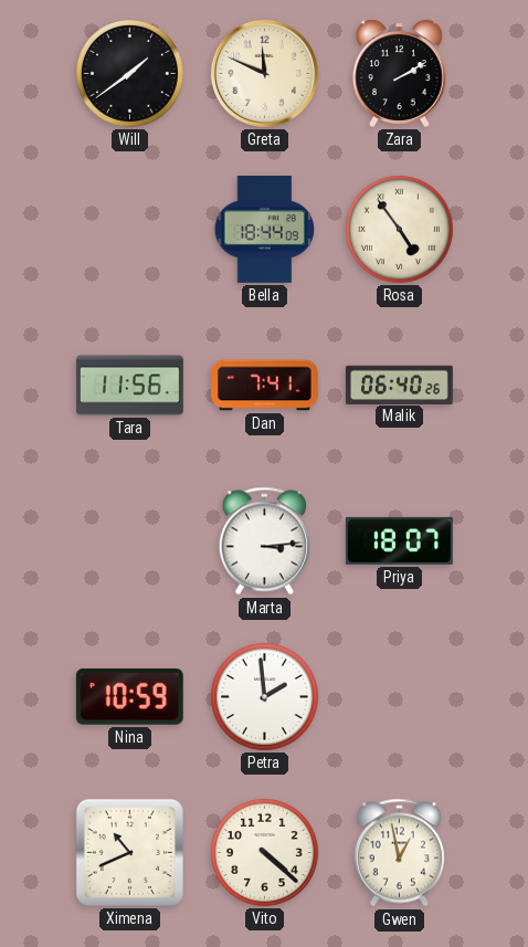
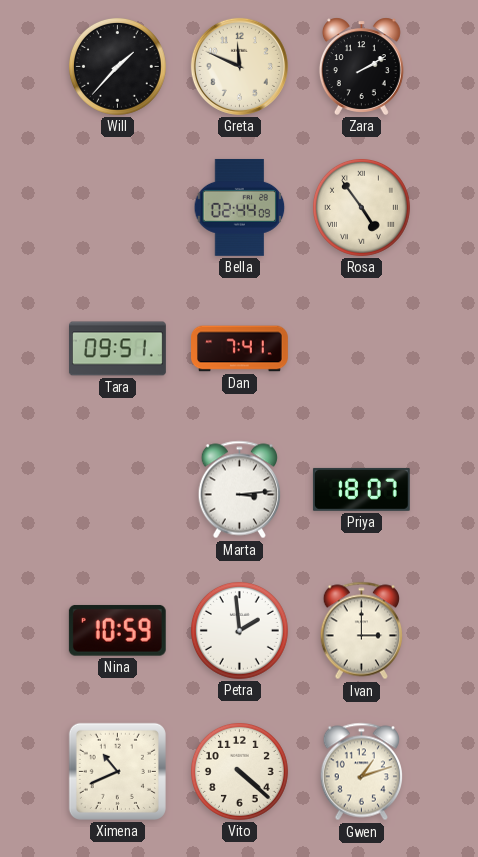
Will: 1:39 -> 1:37 (117, 66)
Bella: 18:44 -> 02:44 (240, 207)
Tara: 11:56 -> 09:51 (118, 349)
Malik: 06:40 -> none (399, 385)
Ivan: none -> 3:00 (361, 631)
Gwen: 12:58 -> 1:12 (361, 772)
